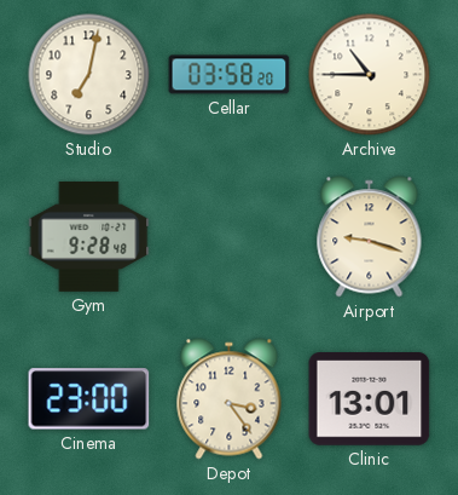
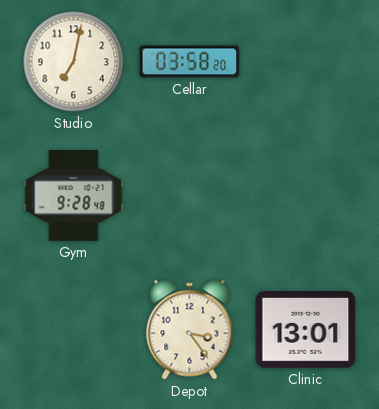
Archive: 10:45 -> none (370, 75)
Airport: 9:18 -> none (370, 237)
Cinema: 23:00 -> none (89, 399)
